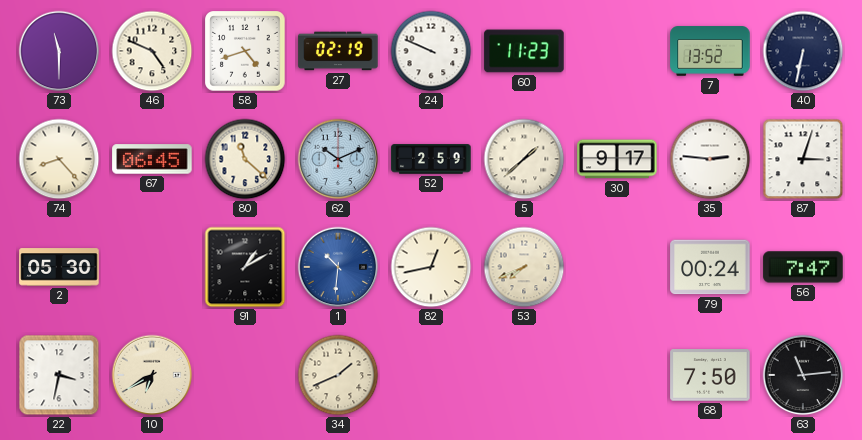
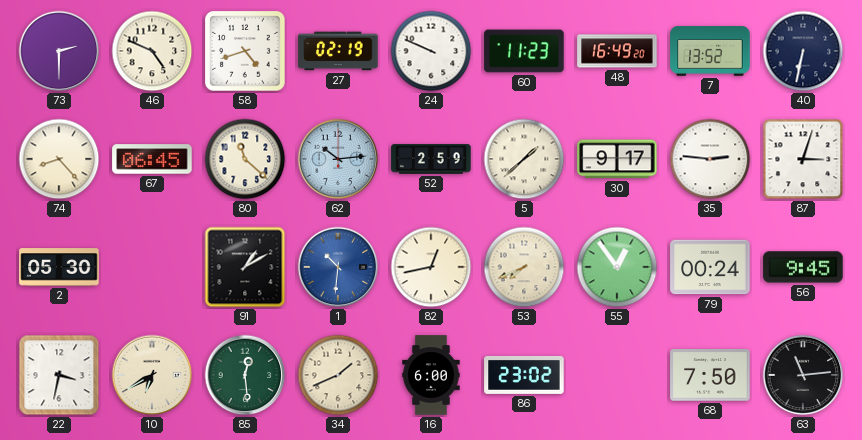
73: 11:30 -> 2:30 (59, 51)
48: none -> 16:49 (617, 51)
62: 10:11 -> 10:14 (338, 159)
55: none -> 12:54 (617, 267)
56: 7:47 -> 9:45 (803, 267)
85: none -> 12:29 (245, 375)
16: none -> 6:00 (431, 375)
86: none -> 23:02 (524, 375)
